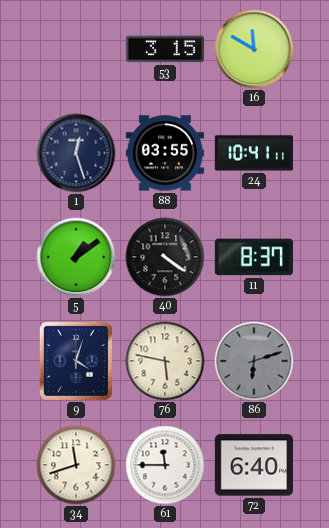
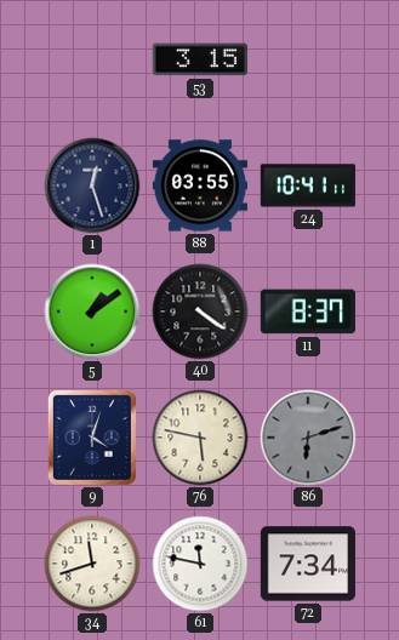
16: 11:50 -> none (254, 49)
61: 11:45 -> 11:47 (200, 564)
72: 6:40 -> 7:34 (308, 564)
